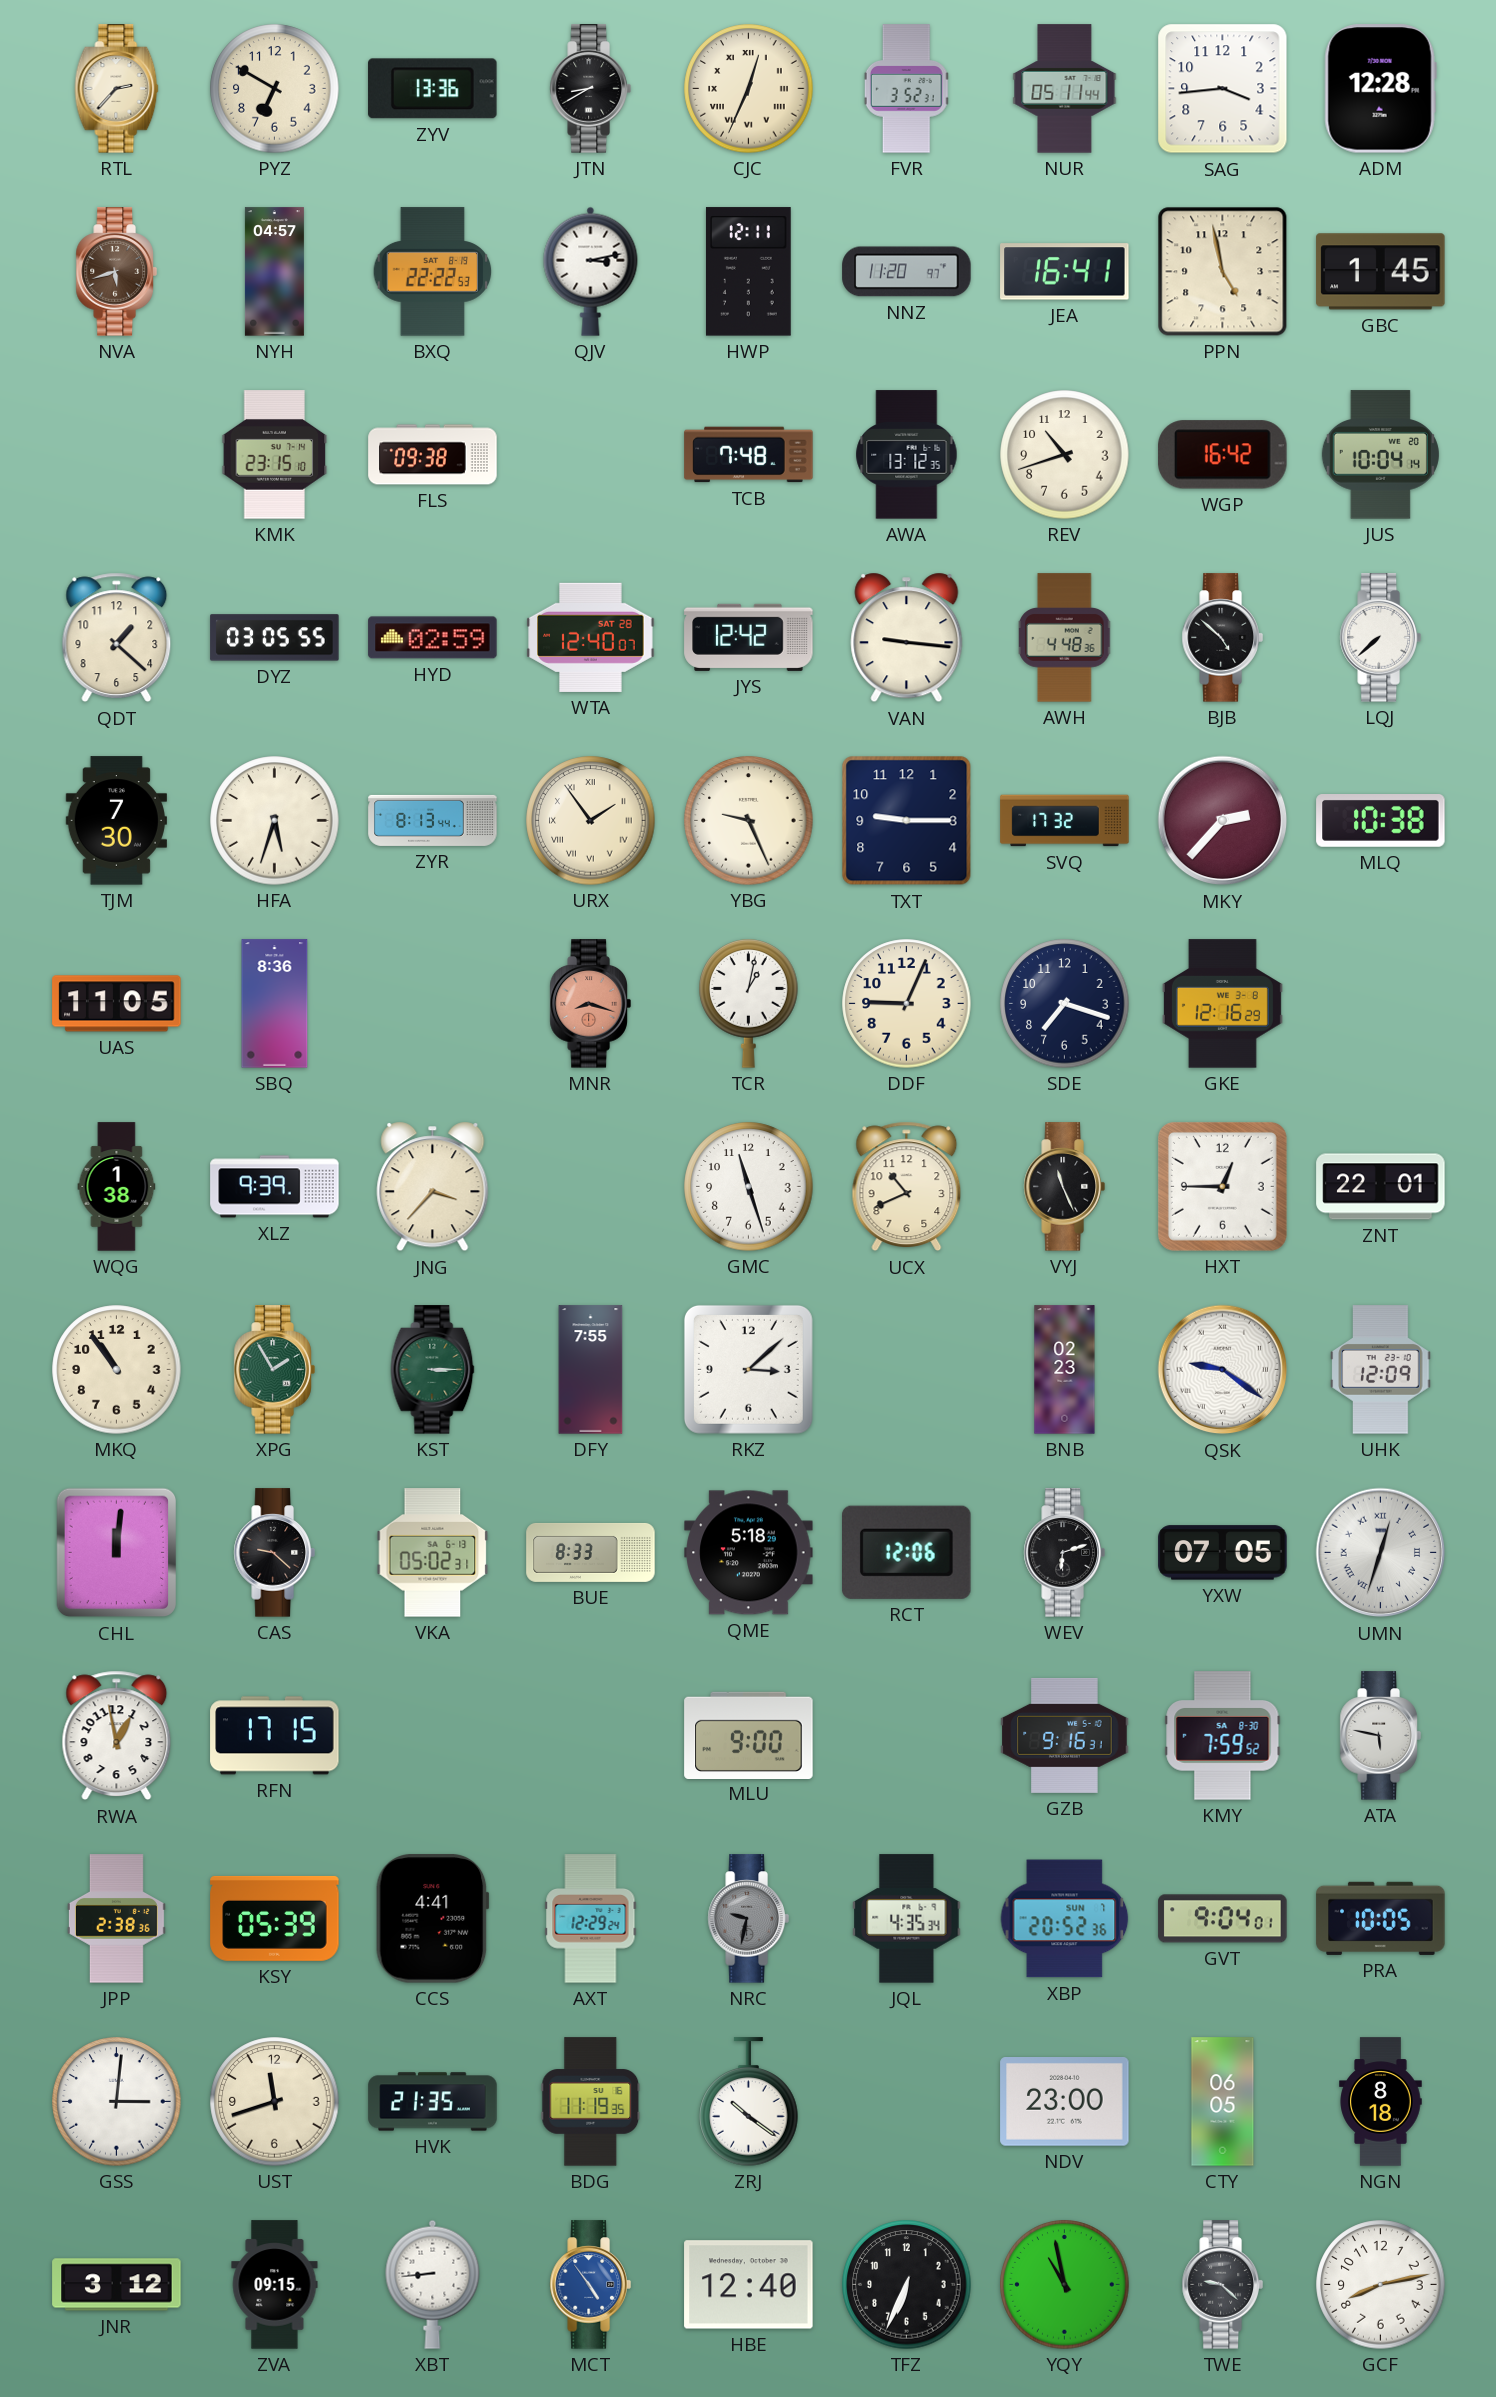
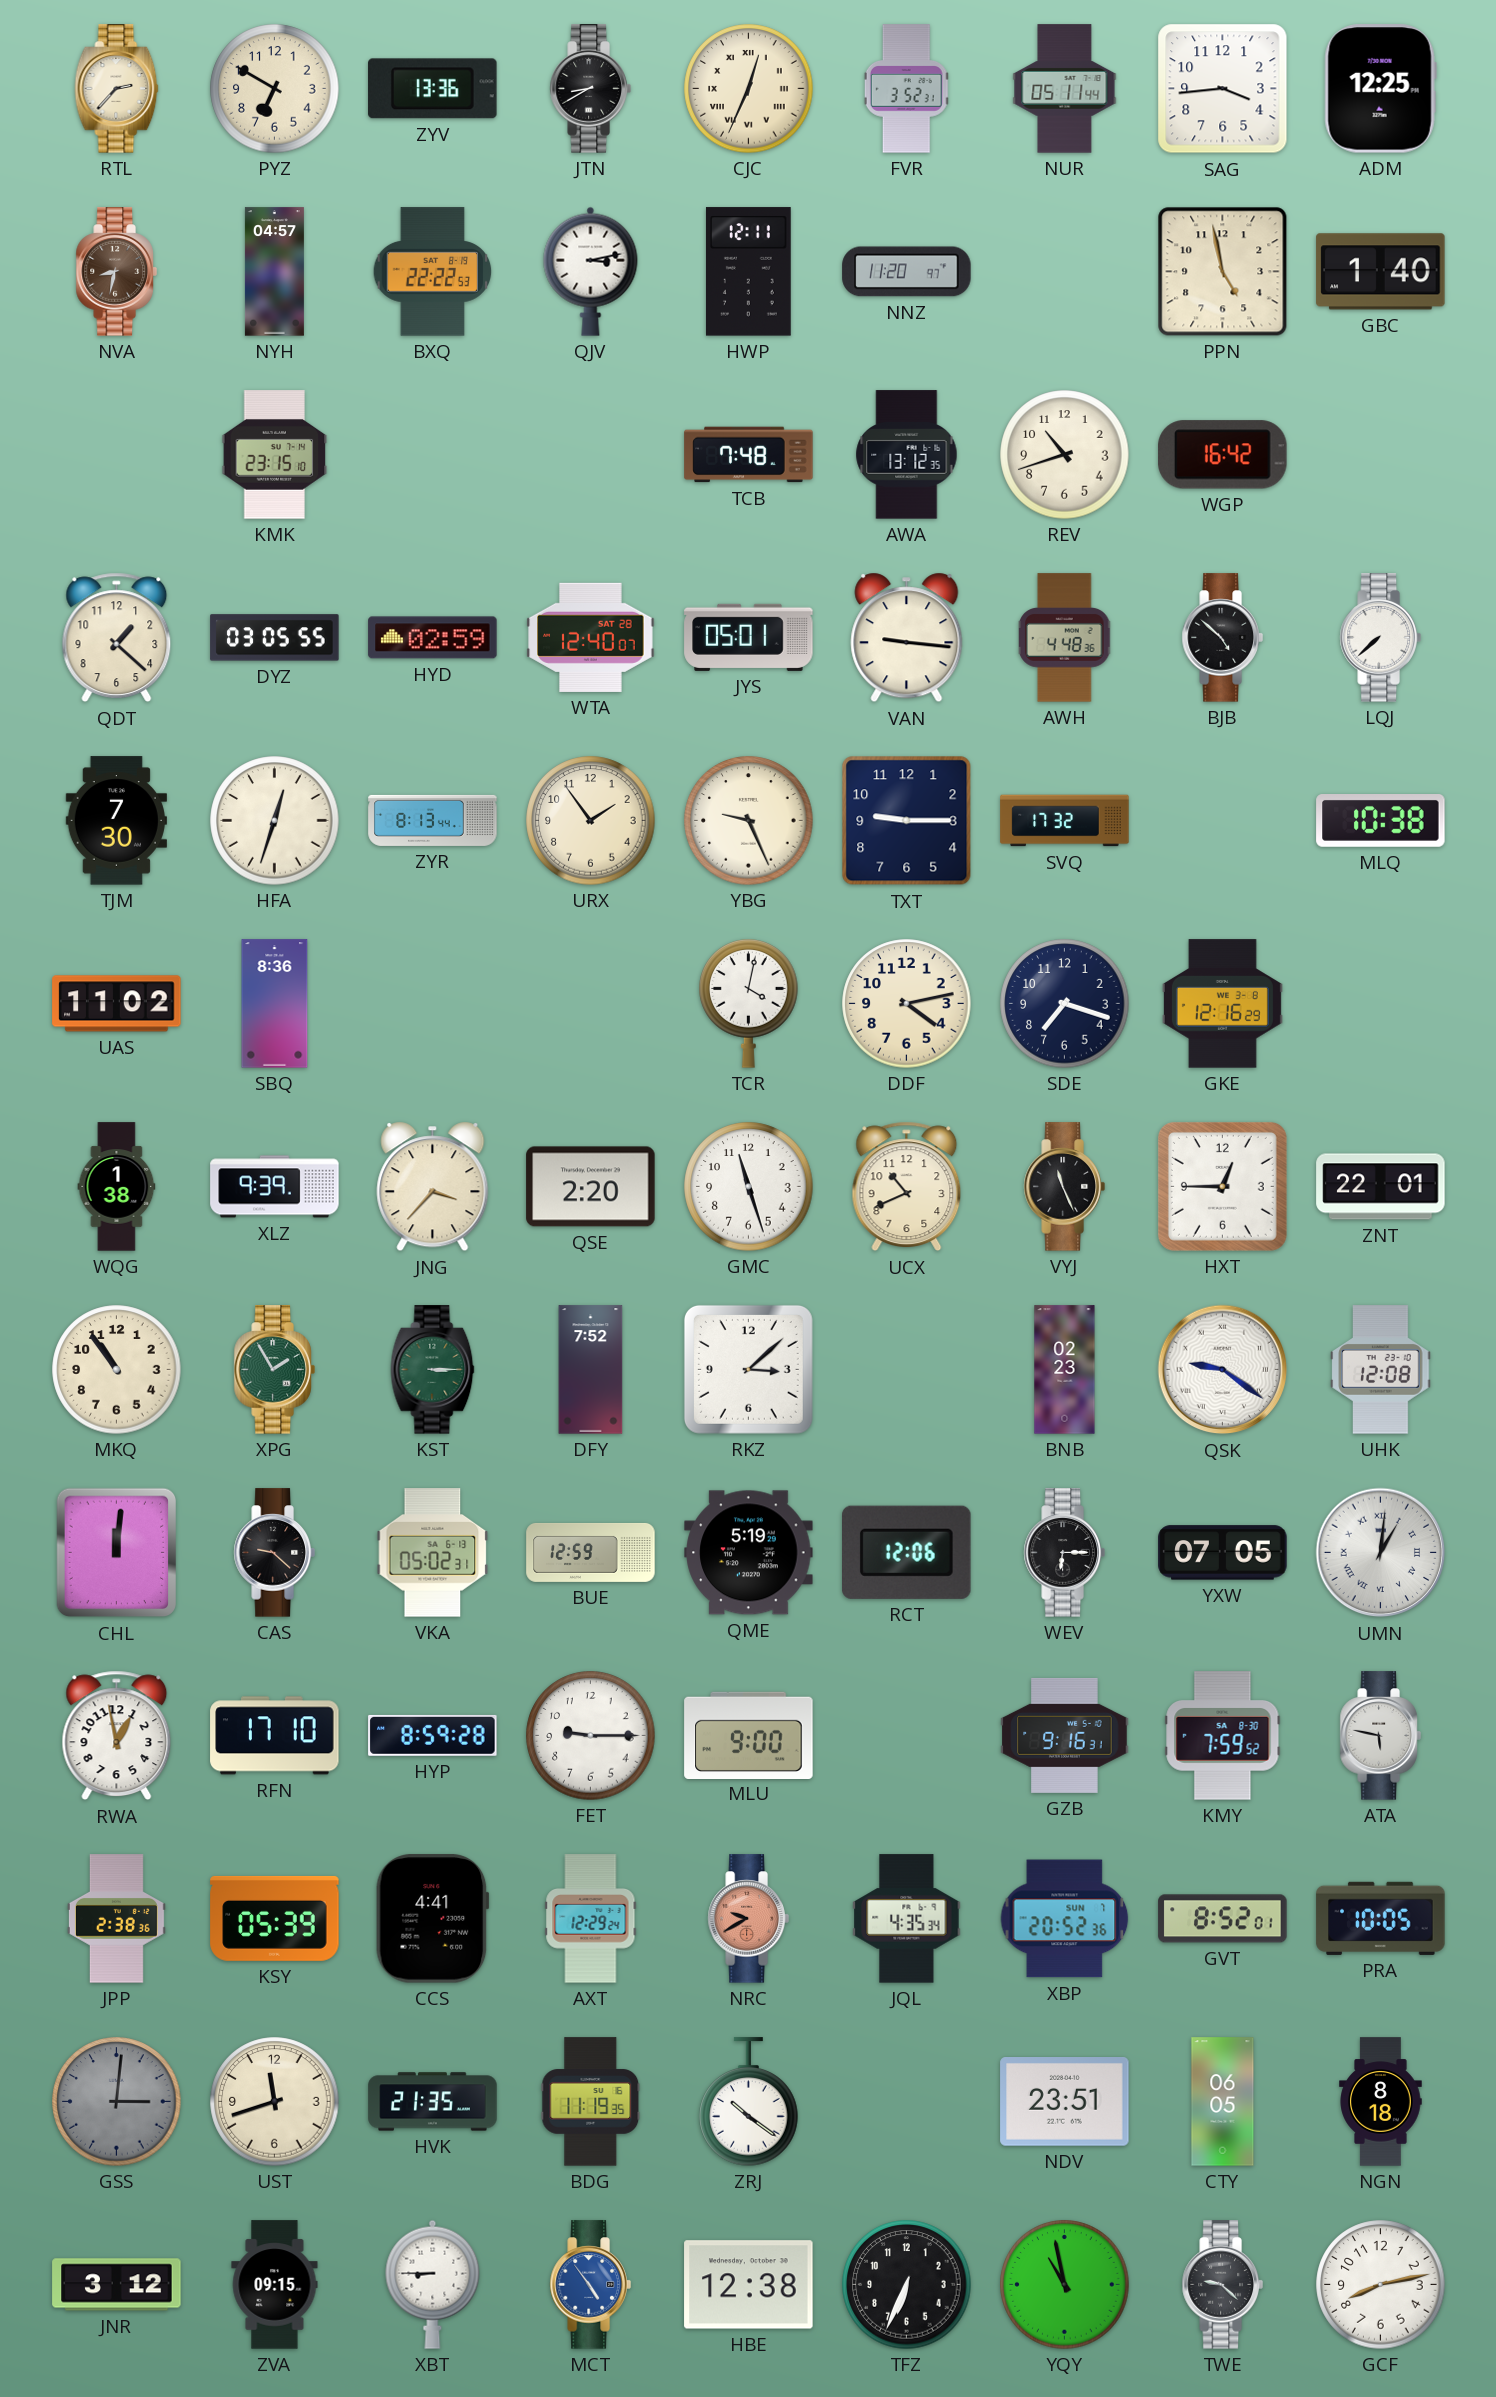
ADM: 12:28 -> 12:25 (1380, 89)
NVA: 5:42 -> 8:32 (116, 272)
JEA: 16:41 -> none (1065, 272)
GBC: 1:45 -> 1:40 (1381, 272)
FLS: 09:38 -> none (433, 455)
JUS: 10:04 -> none (1380, 455)
JYS: 12:42 -> 05:01 (749, 637)
HFA: 5:33 -> 12:33 (275, 821)
URX numerals: Roman -> Arabic (591, 821)
MKY: 2:37 -> none (1223, 821)
UAS: 11:05 -> 11:02 (117, 1004)
MNR: 8:18 -> none (590, 1004)
TCR: 1:02 -> 4:02 (749, 1004)
DDF: 9:04 -> 4:13 (907, 1004)
QSE: none -> 2:20 (591, 1187)
DFY: 7:55 -> 7:52 (591, 1370)
UHK: 12:09 -> 12:08 (1381, 1370)
BUE: 8:33 -> 12:59 (591, 1552)
QME: 5:18 -> 5:19 (749, 1553)
WEV: 6:12 -> 6:15 (1064, 1553)
UMN: 12:33 -> 1:01 (1381, 1553)
RFN: 17:15 -> 17:10 (275, 1736)
HYP: none -> 8:59 (433, 1735)
FET: none -> 9:15 (591, 1736)
NRC: 9:32 -> 9:40 (748, 1919)
NRC dial: grey -> salmon (748, 1919)
GVT: 9:04 -> 8:52 (1223, 1919)
GSS dial: white -> grey (117, 2102)
NDV: 23:00 -> 23:51 (1065, 2102)
XBT: 8:44 -> 8:45 (433, 2284)
HBE: 12:40 -> 12:38 (749, 2285)
